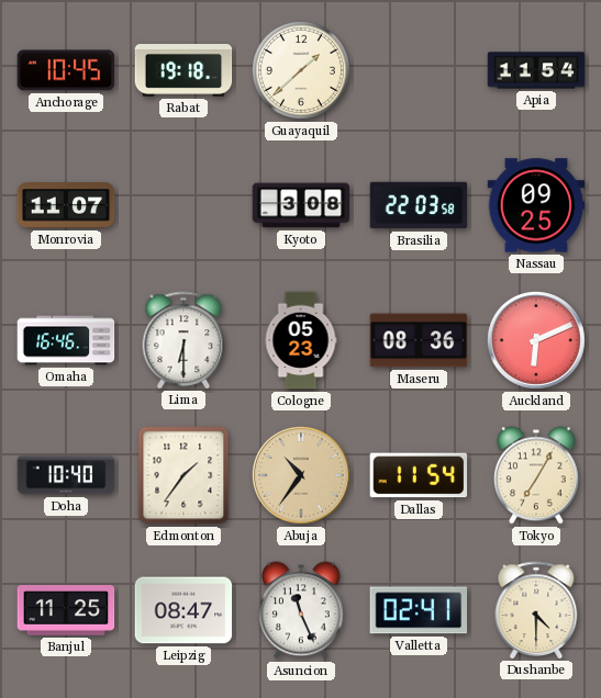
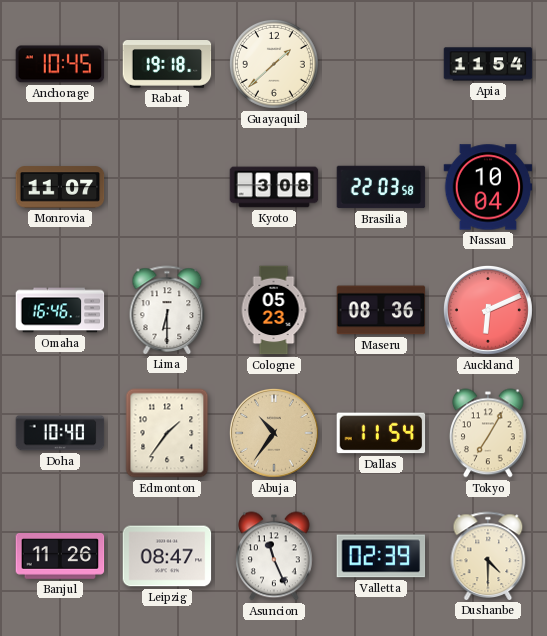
Nassau: 09:25 -> 10:04 (488, 187)
Banjul: 11:25 -> 11:26 (60, 557)
Valletta: 02:41 -> 02:39 (381, 556)
